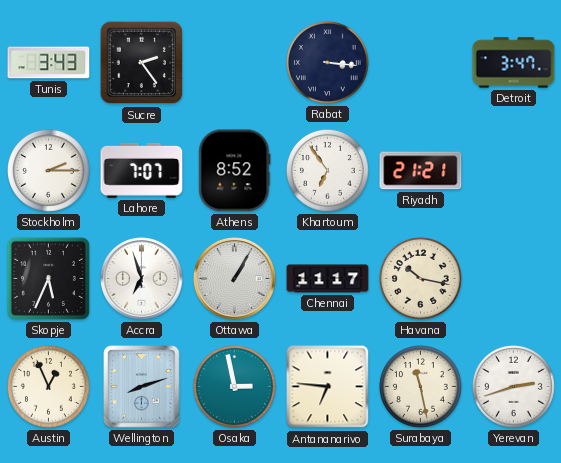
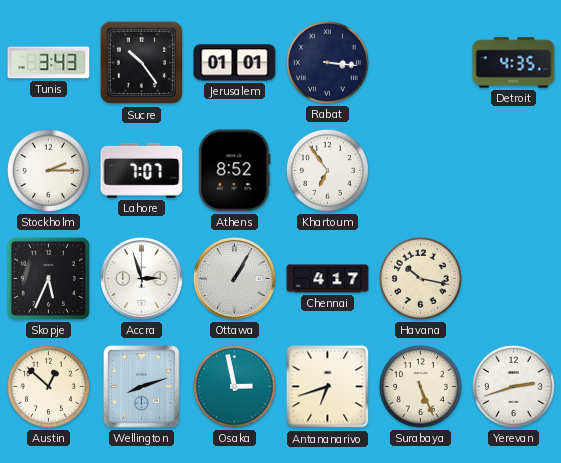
Sucre: 2:24 -> 10:24 (142, 63)
Jerusalem: none -> 01:01 (235, 63)
Detroit: 3:47 -> 4:35 (514, 63)
Riyadh: 21:21 -> none (421, 171)
Accra: 6:57 -> 2:57 (142, 279)
Chennai: 11:17 -> 4:17 (328, 279)
Austin: 12:56 -> 12:52 (49, 387)
Antananarivo: 6:46 -> 6:42 (328, 387)
Surabaya: 11:28 -> 5:26 (421, 387)
